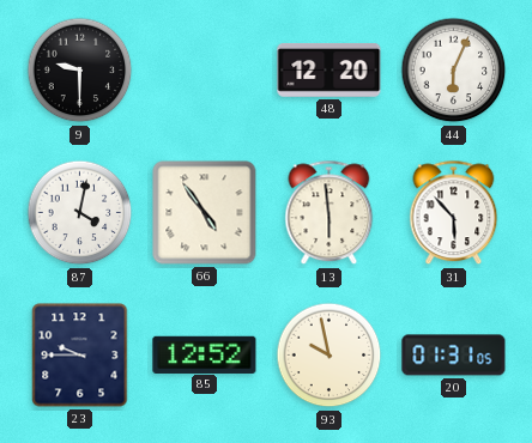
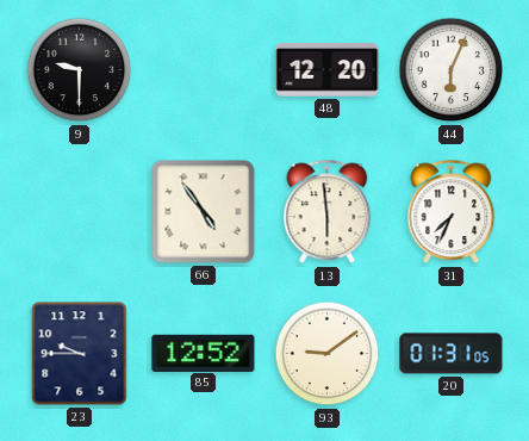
87: 4:02 -> none (80, 213)
31: 5:53 -> 7:34 (452, 212)
93: 9:58 -> 9:09 (328, 354)
